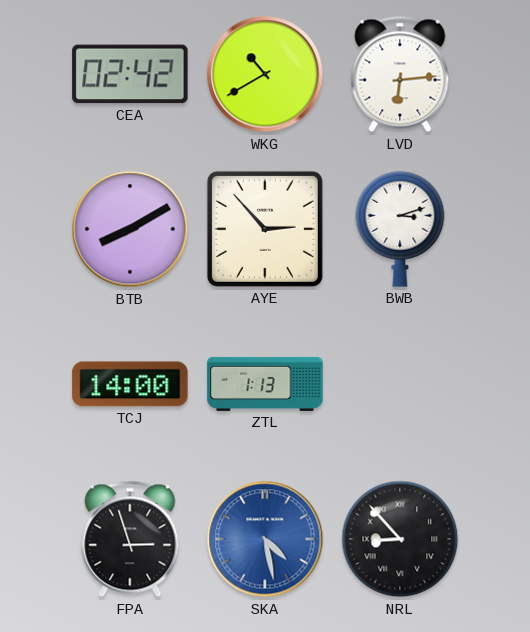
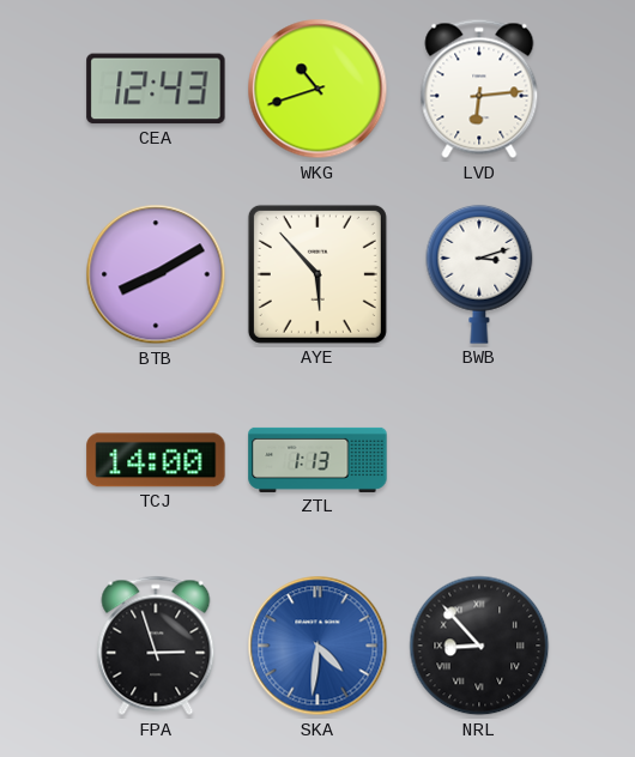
CEA: 02:42 -> 12:43 (156, 89)
WKG: 10:40 -> 10:42 (317, 89)
AYE: 2:53 -> 5:53 (317, 274)
SKA: 4:28 -> 4:31 (317, 646)
